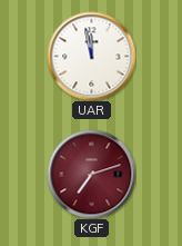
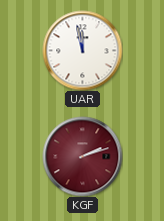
KGF: 7:12 -> 2:12 (82, 156)
